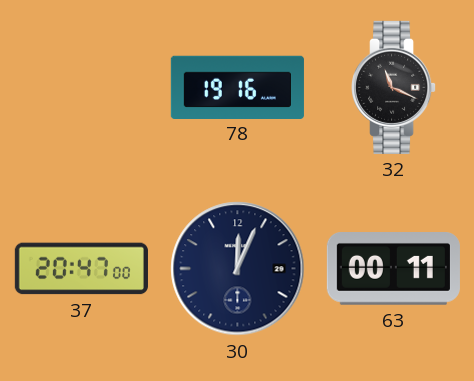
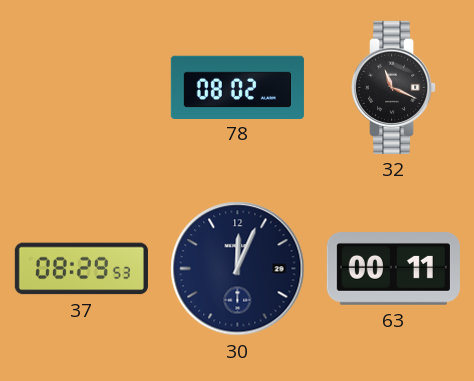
78: 19:16 -> 08:02 (237, 87)
37: 20:47 -> 08:29 (81, 269)
